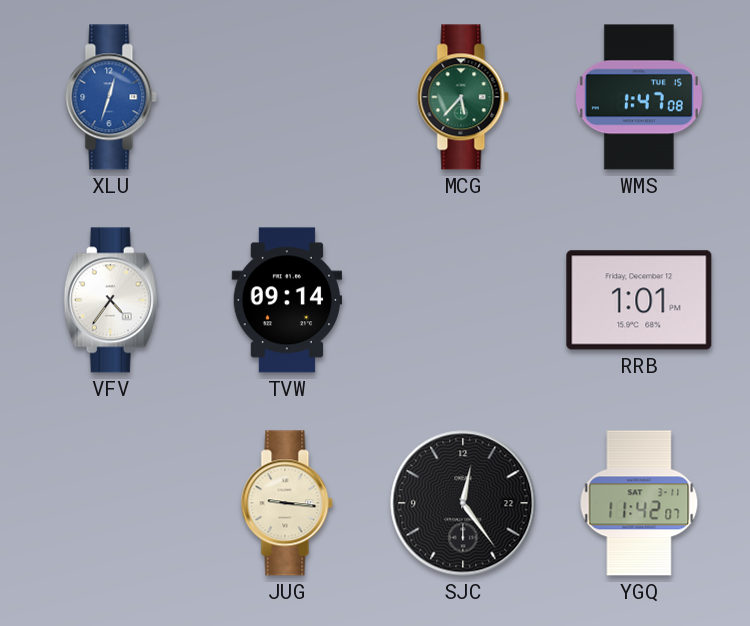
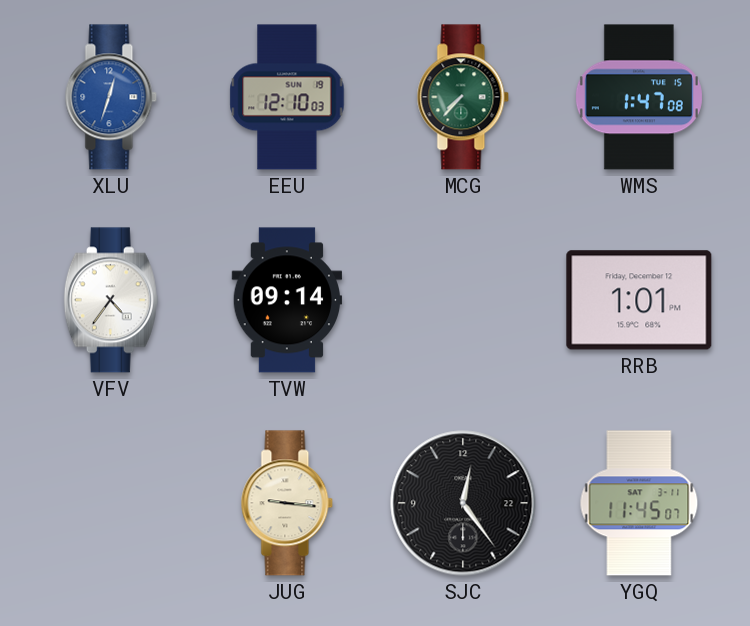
EEU: none -> 12:10 (287, 97)
MCG: 5:37 -> 7:37 (463, 97)
YGQ: 11:42 -> 11:45 (639, 503)
